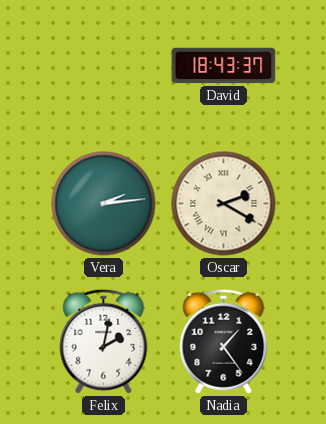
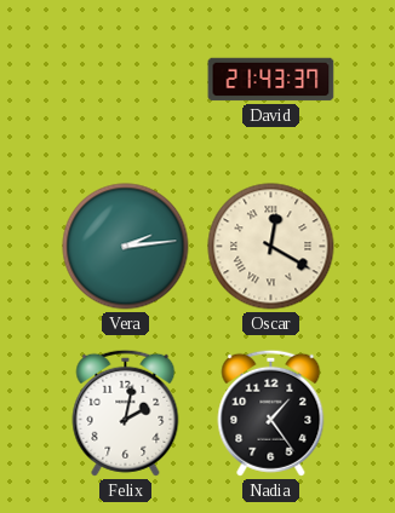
David: 18:43 -> 21:43 (271, 80)
Oscar: 2:20 -> 12:20 (271, 247)
